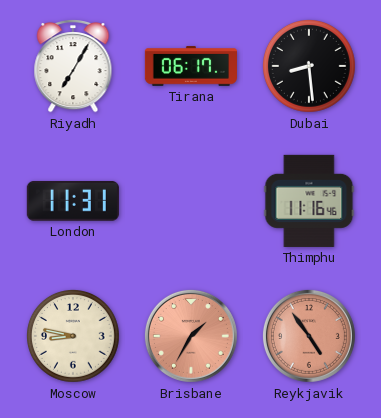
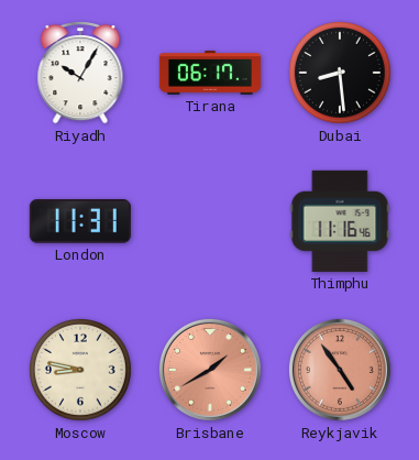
Riyadh: 7:05 -> 10:05 (80, 73)
Brisbane: 1:35 -> 1:40 (210, 370)
